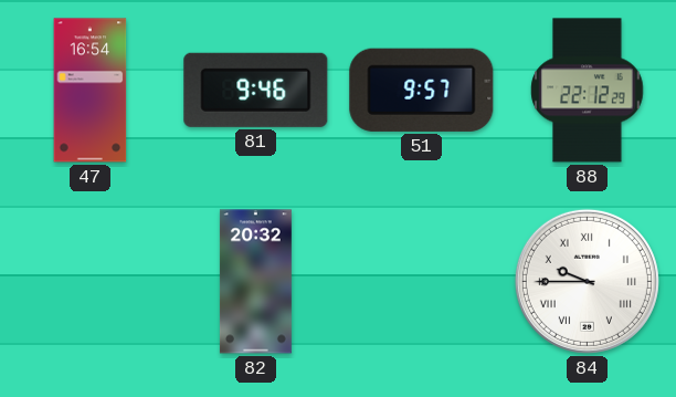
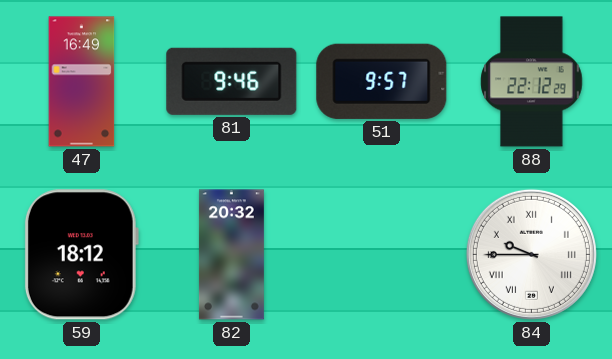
47: 16:54 -> 16:49 (82, 82)
59: none -> 18:12 (81, 255)
